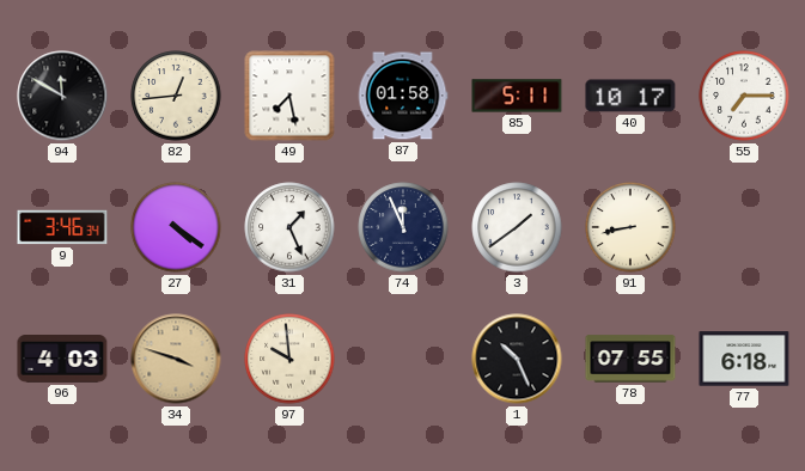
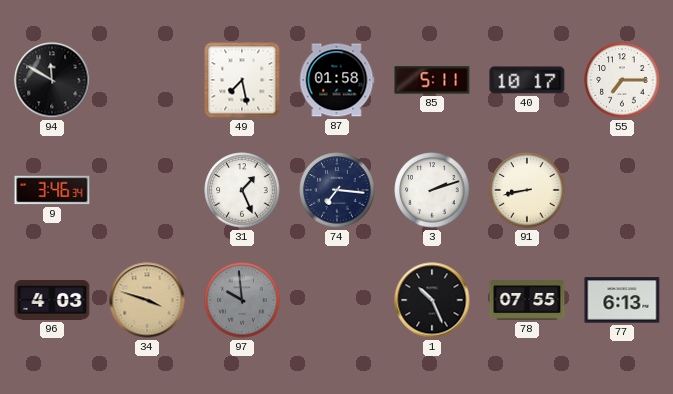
82: 12:44 -> none (176, 96)
27: 4:21 -> none (176, 227)
74: 11:56 -> 7:16 (337, 190)
3: 1:39 -> 2:12 (432, 190)
97 dial: cream -> grey (242, 300)
77: 6:18 -> 6:13 (622, 300)
